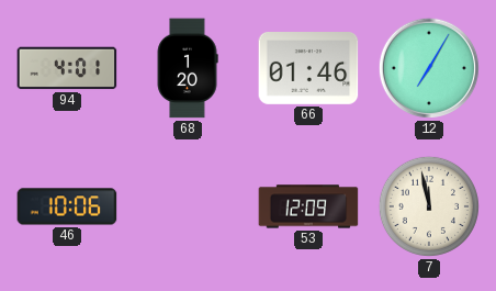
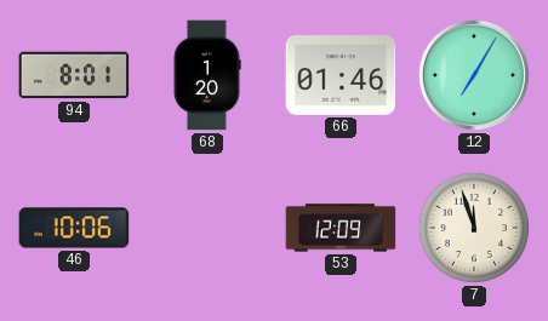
94: 4:01 -> 8:01 (74, 75)
7: 11:58 -> 11:57 (474, 228)
